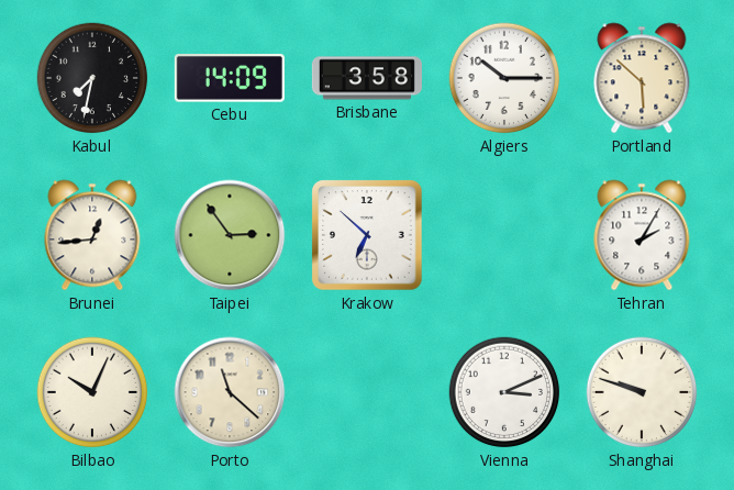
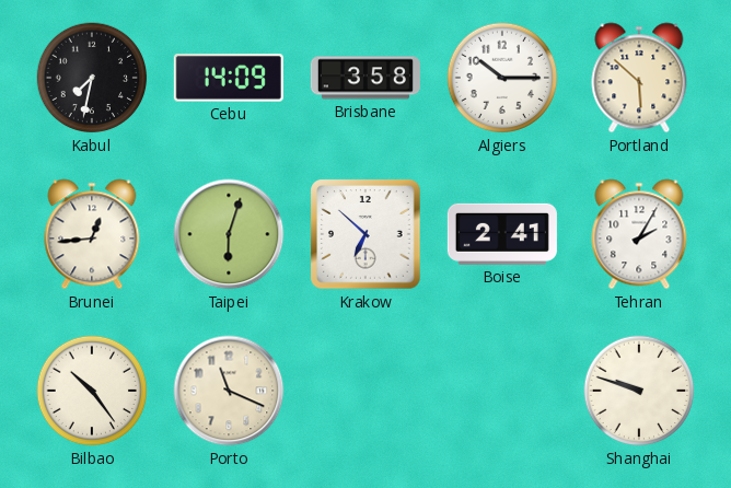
Taipei: 2:54 -> 6:03 (229, 234)
Boise: none -> 2:41 (502, 234)
Bilbao: 10:04 -> 10:24 (92, 391)
Porto: 11:22 -> 11:19 (229, 391)
Vienna: 3:11 -> none (504, 392)
